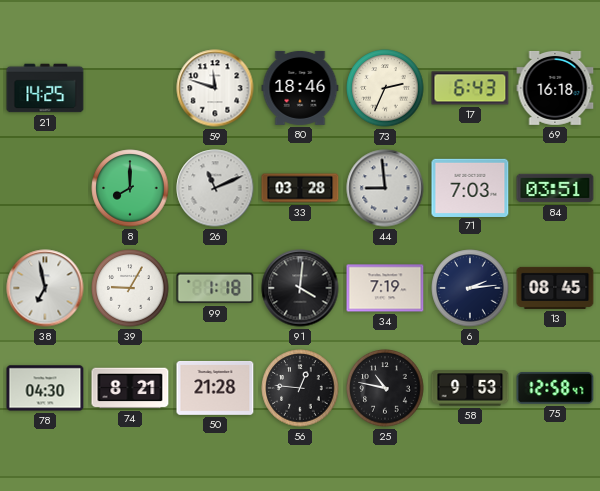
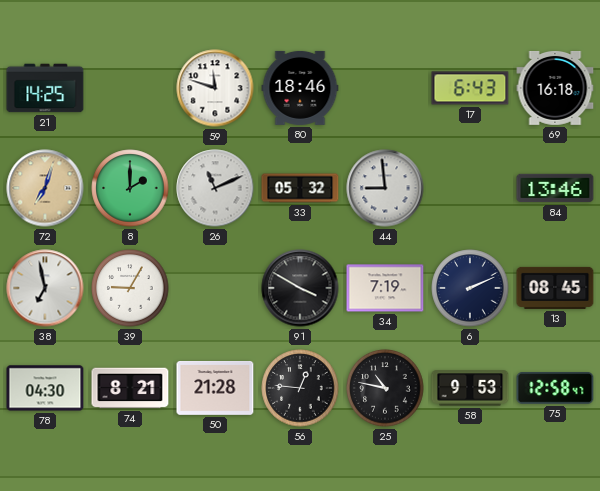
73: 2:34 -> none (385, 88)
72: none -> 7:03 (45, 188)
8: 8:00 -> 2:00 (130, 188)
33: 03:28 -> 05:32 (300, 188)
71: 7:03 -> none (470, 187)
84: 03:51 -> 13:46 (555, 188)
99: 1:18 -> none (215, 288)
91: 4:01 -> 3:50 (300, 288)
6: 2:14 -> 2:11 (470, 288)
